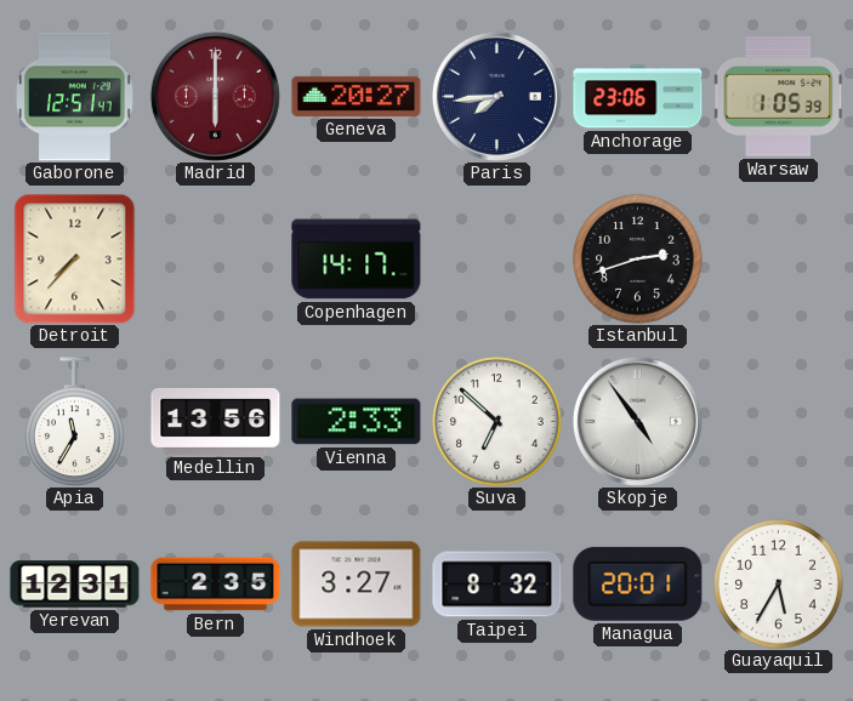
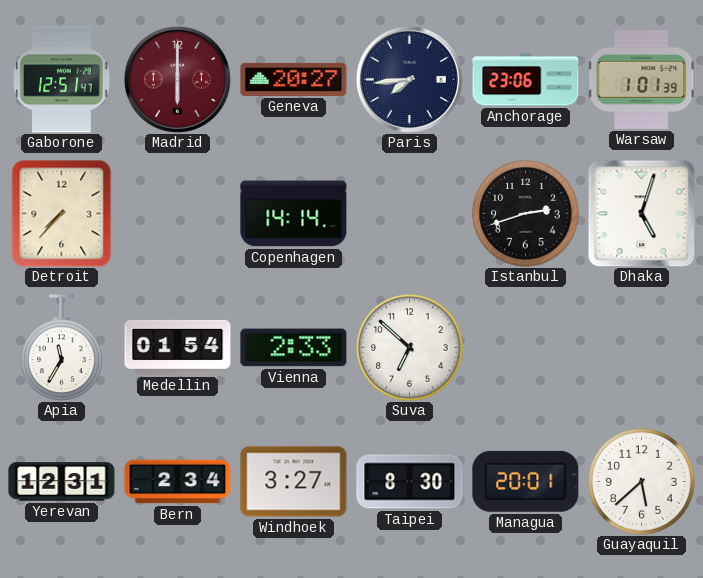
Warsaw: 1:05 -> 1:01 (641, 80)
Copenhagen: 14:17 -> 14:14 (294, 214)
Dhaka: none -> 5:03 (641, 213)
Medellin: 13:56 -> 01:54 (178, 347)
Skopje: 4:54 -> none (637, 421)
Bern: 2:35 -> 2:34 (178, 482)
Taipei: 8:32 -> 8:30 (410, 482)
Guayaquil: 5:35 -> 5:38 (642, 482)
